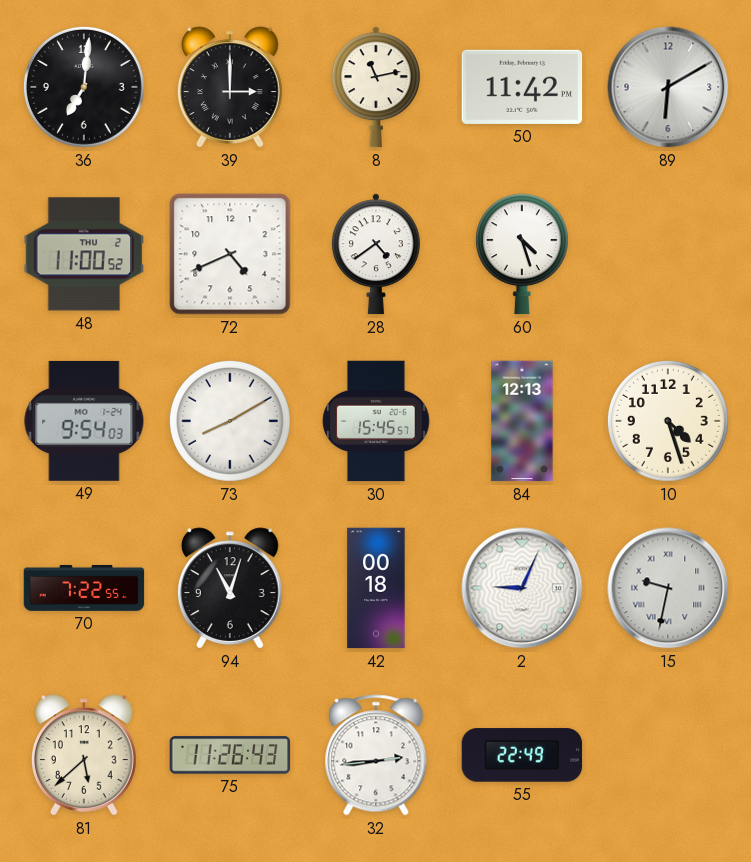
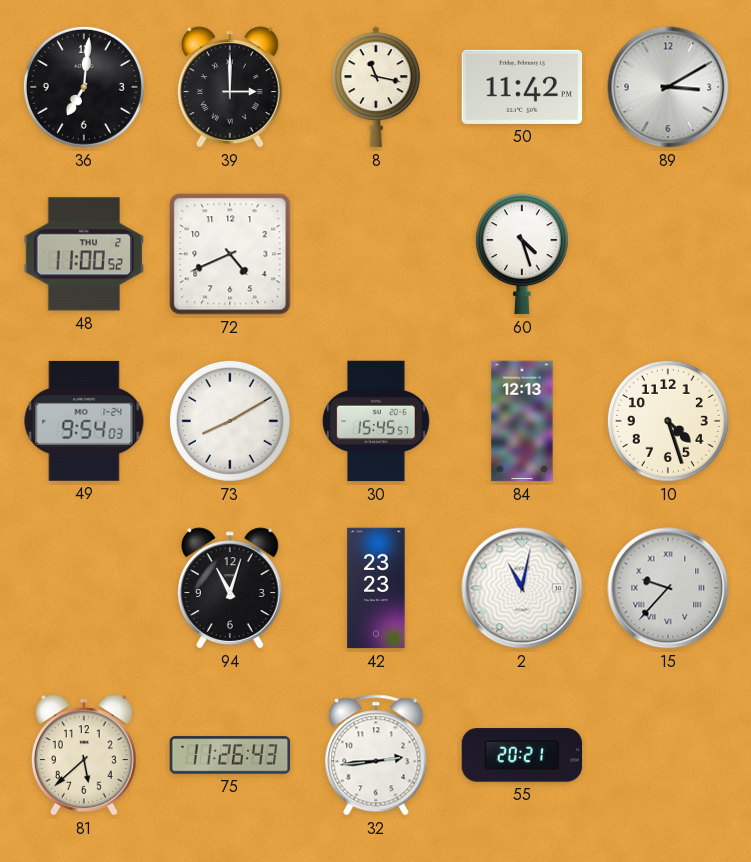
8: 11:13 -> 11:17 (376, 87)
89: 6:10 -> 3:10 (668, 87)
28: 4:39 -> none (376, 254)
70: 7:22 -> none (84, 588)
42: 00:18 -> 23:23 (376, 588)
2: 9:04 -> 11:02 (522, 588)
15: 9:32 -> 9:37 (668, 588)
55: 22:49 -> 20:21 (522, 755)
